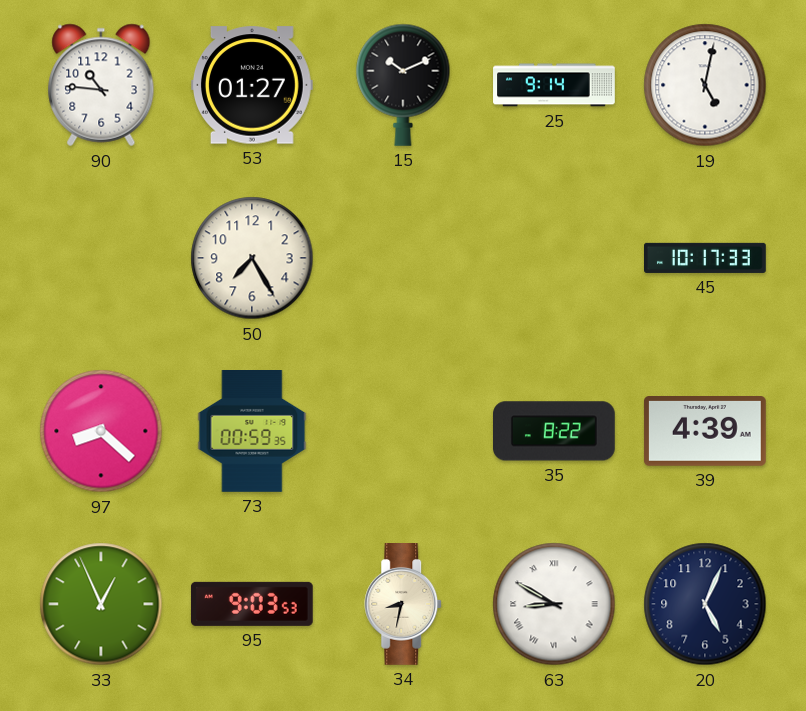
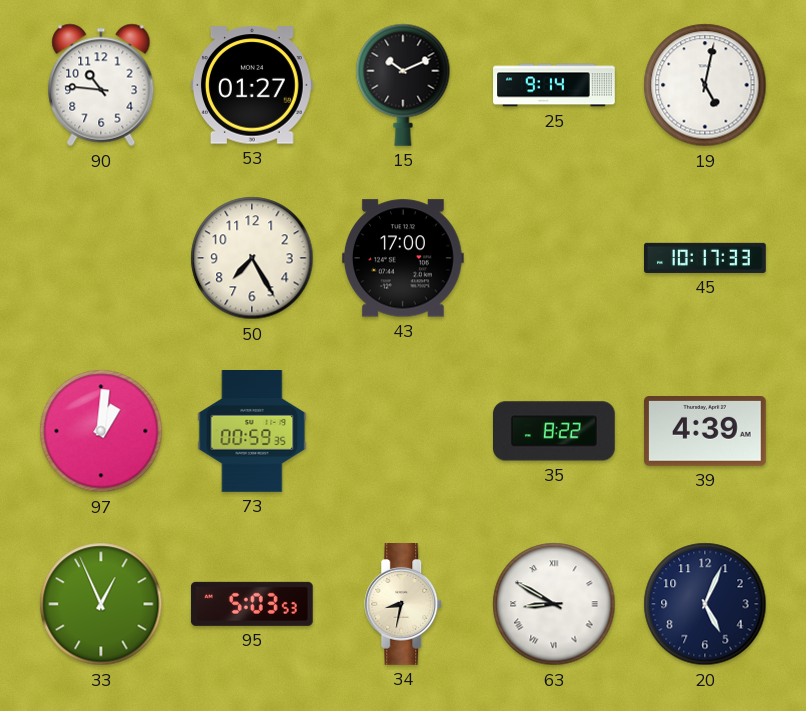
43: none -> 17:00 (403, 258)
97: 8:22 -> 1:01 (101, 431)
95: 9:03 -> 5:03 (252, 604)
